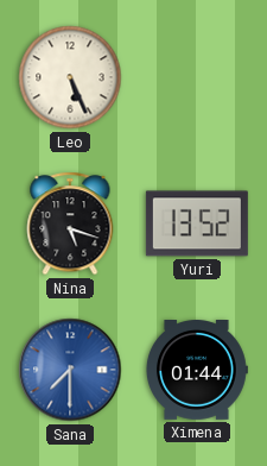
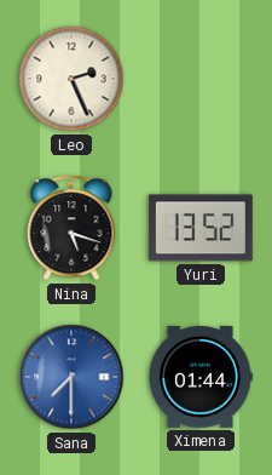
Leo: 5:26 -> 2:26 (71, 79)
